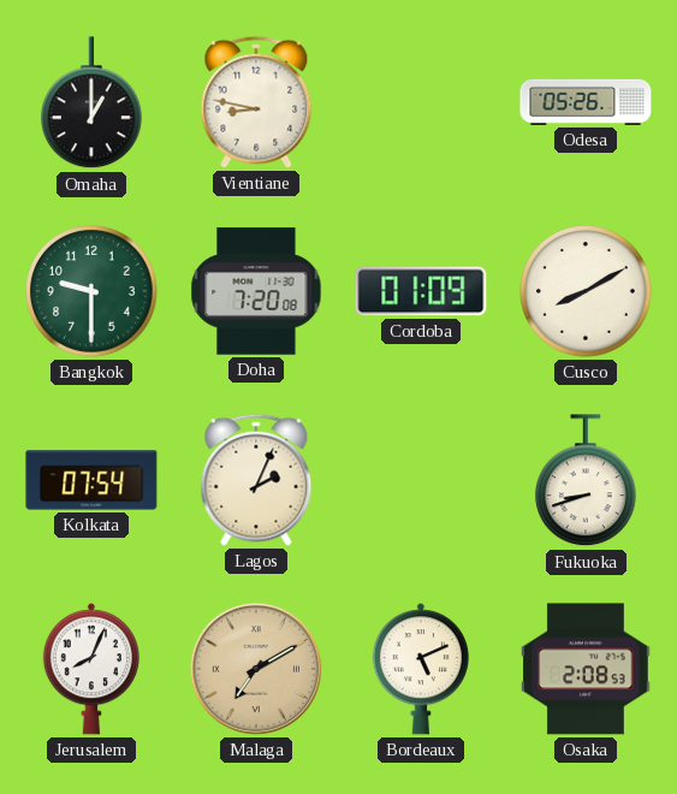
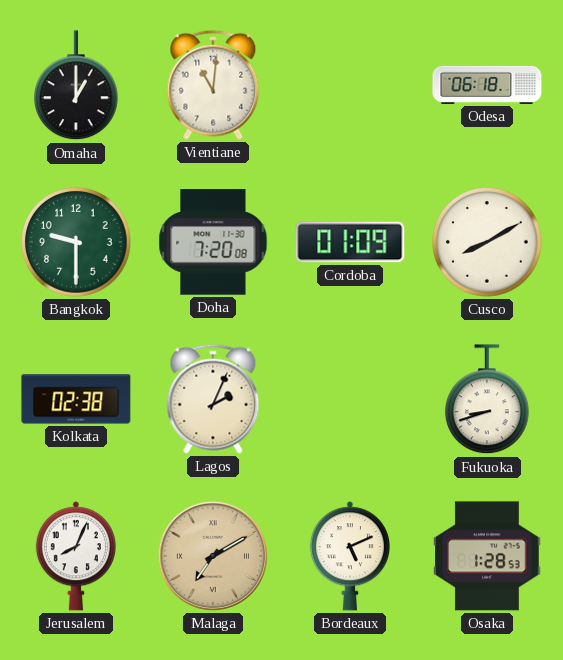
Vientiane: 8:47 -> 11:01 (213, 85)
Odesa: 05:26 -> 06:18 (487, 85)
Kolkata: 07:54 -> 02:38 (76, 399)
Osaka: 2:08 -> 1:28 (487, 556)
